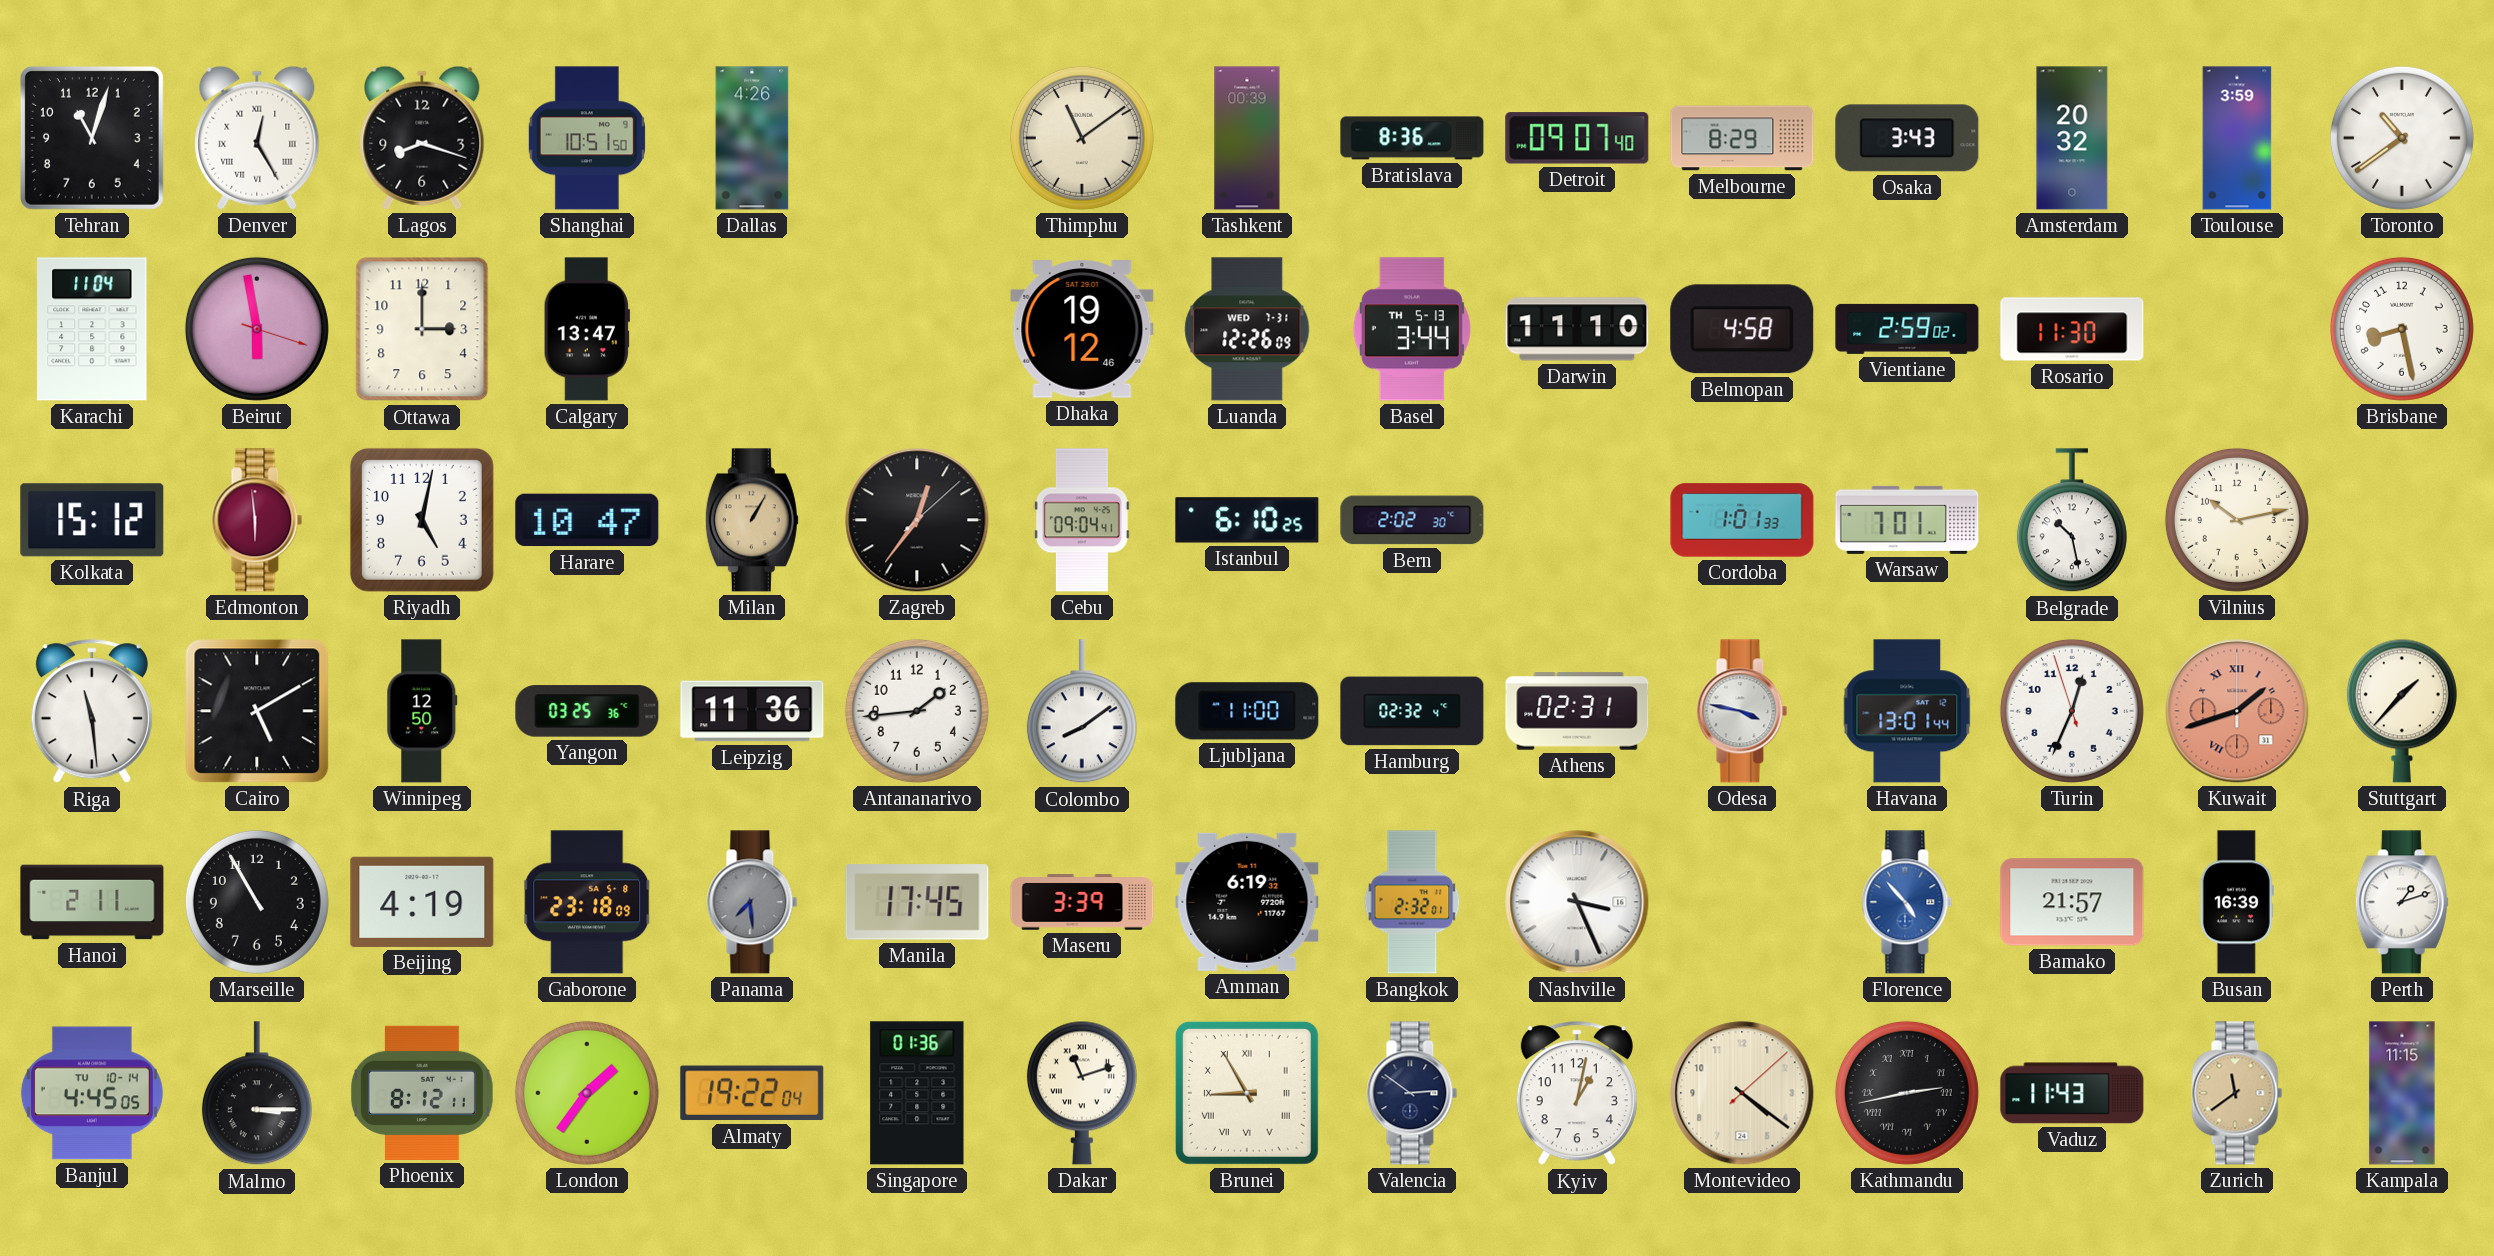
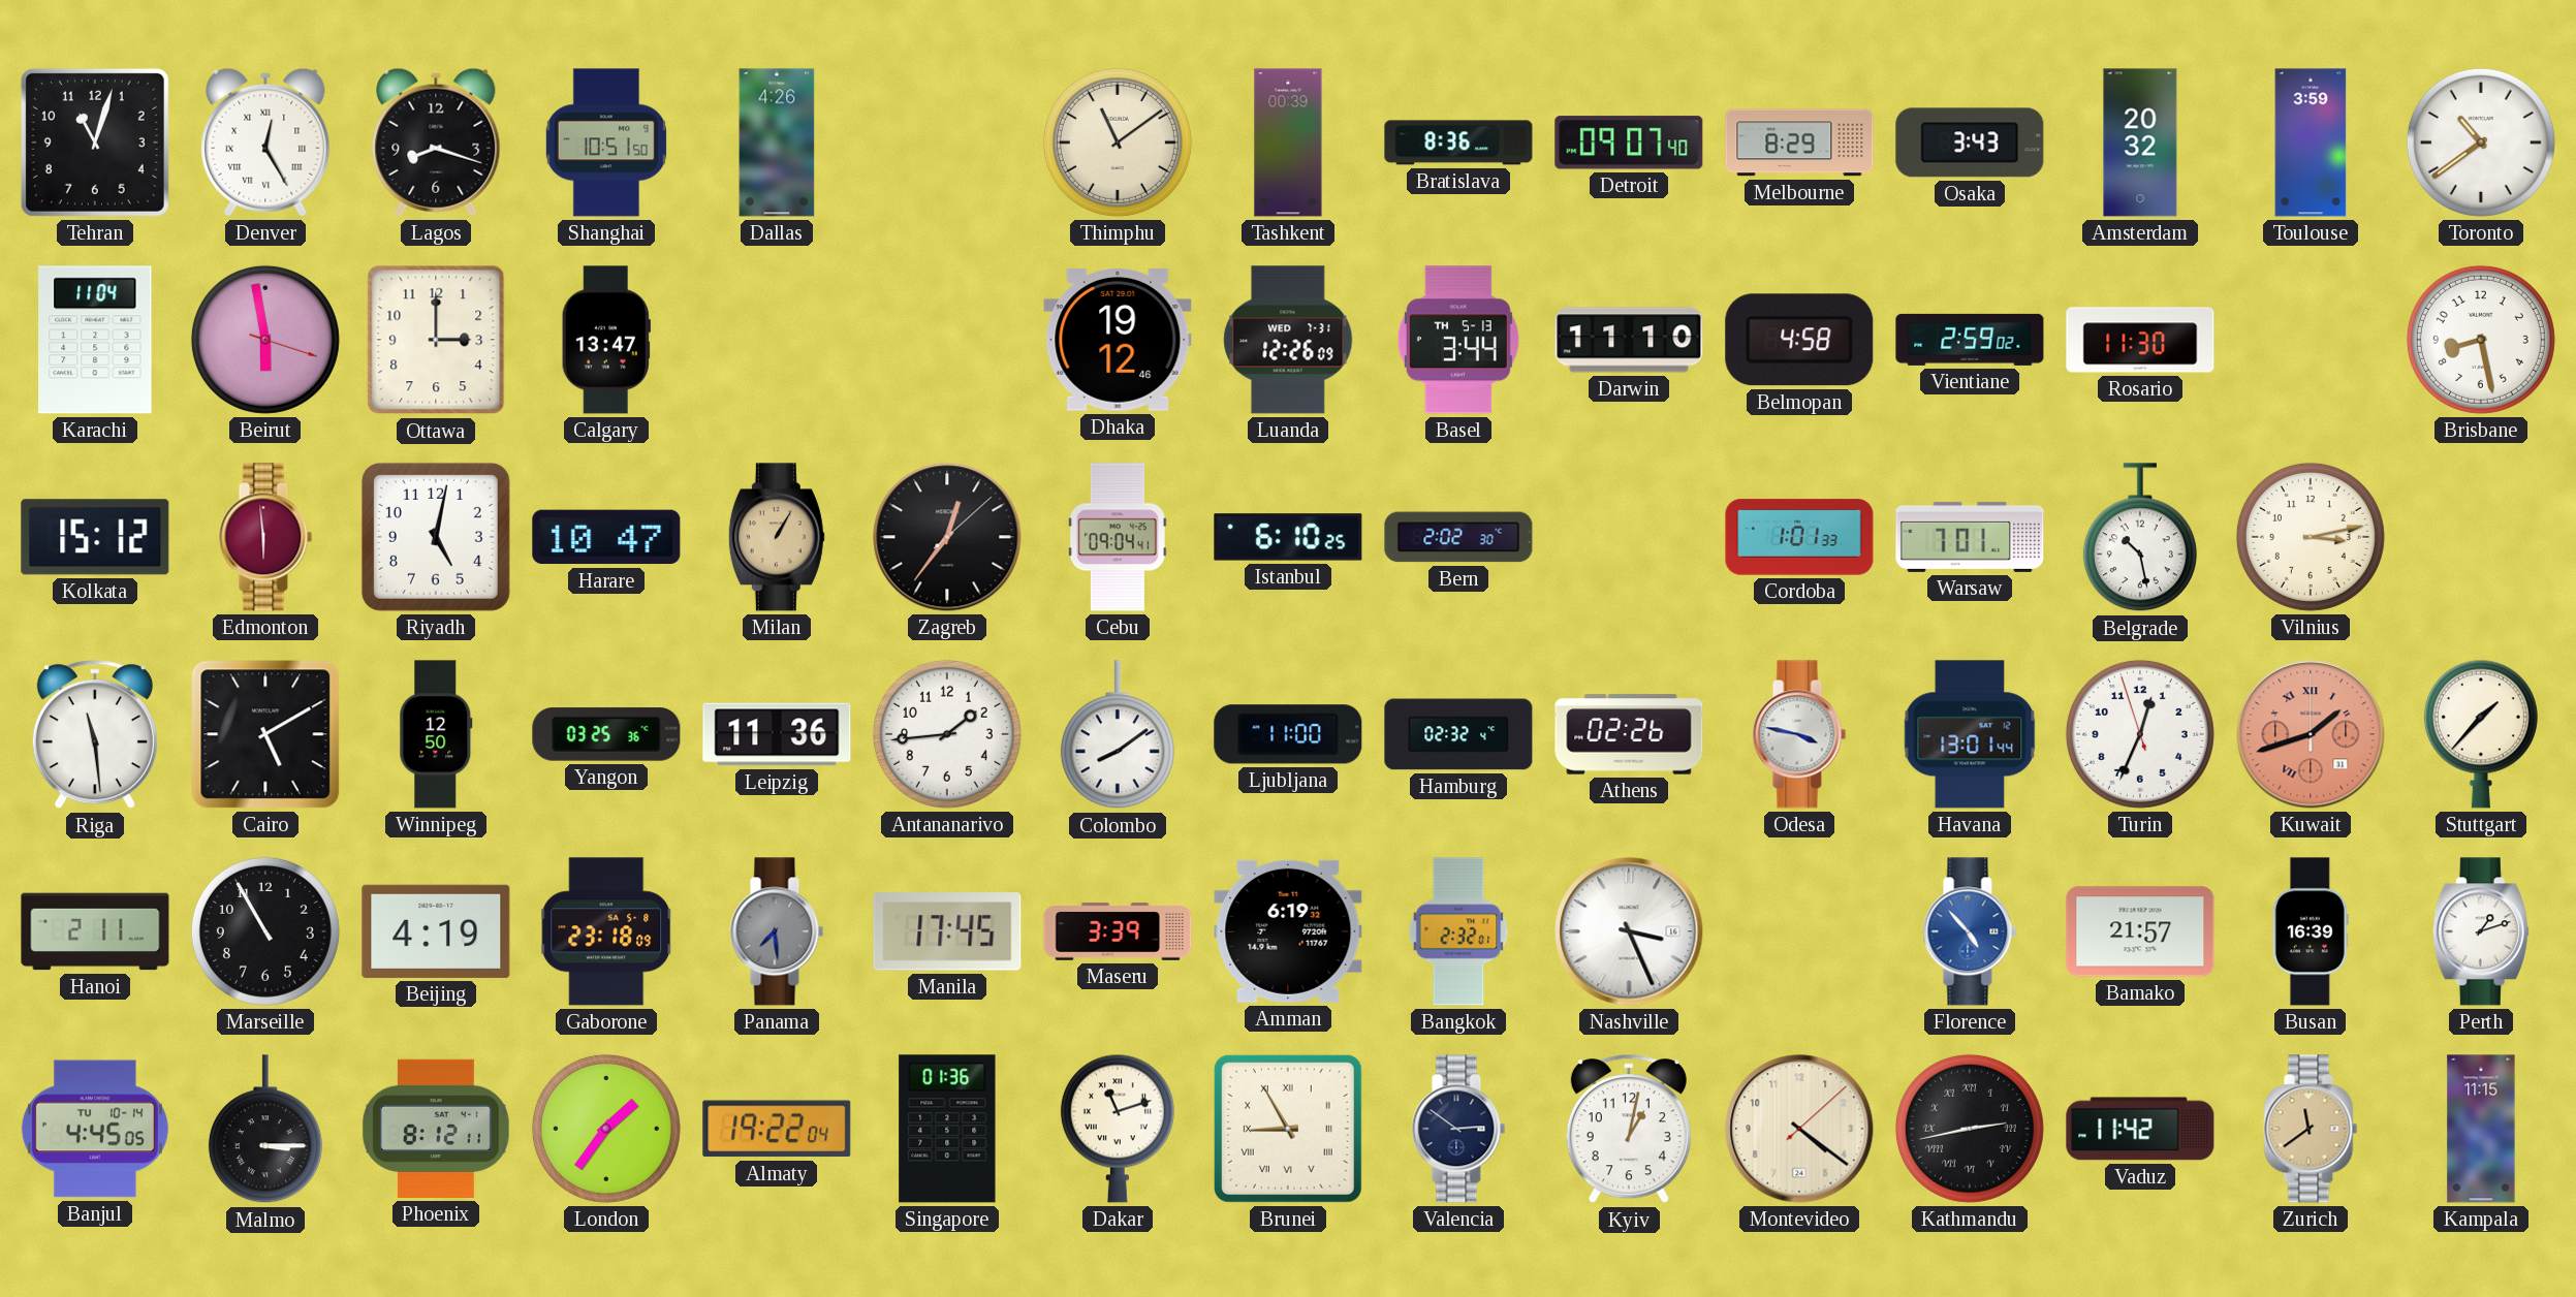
Vilnius: 10:13 -> 3:13 (2311, 537)
Athens: 02:31 -> 02:26 (1629, 734)
Vaduz: 11:43 -> 11:42 (2140, 1129)
